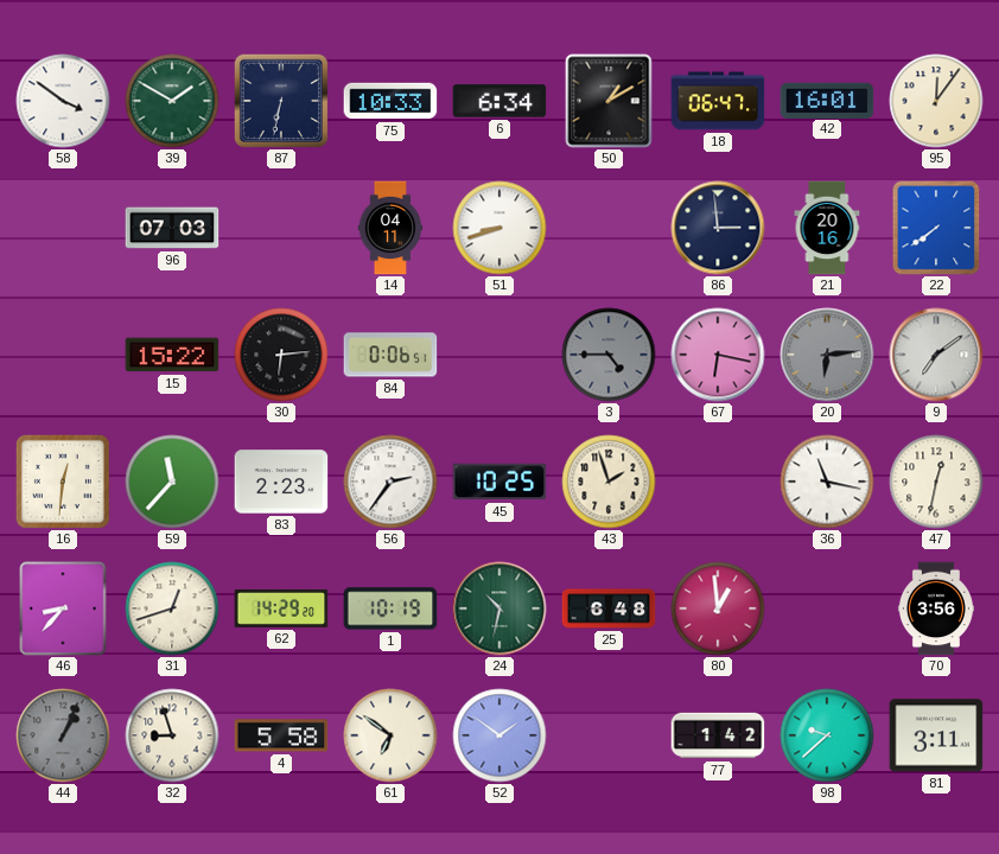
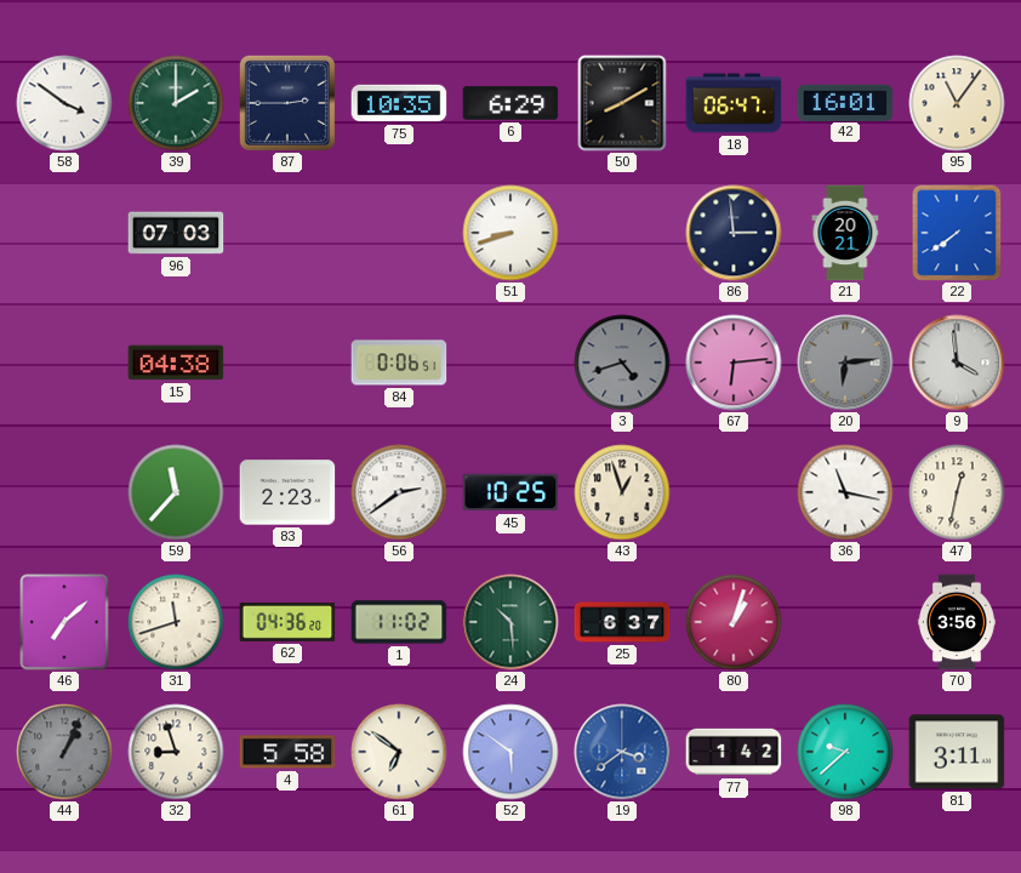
39: 1:50 -> 2:00 (176, 103)
87: 6:32 -> 2:45 (286, 102)
75: 10:33 -> 10:35 (399, 103)
6: 6:34 -> 6:29 (510, 103)
50: 1:10 -> 8:10 (622, 103)
95: 12:06 -> 11:06 (957, 103)
14: 04:11 -> none (390, 228)
21: 20:16 -> 20:21 (845, 233)
15: 15:22 -> 04:38 (176, 363)
30: 6:14 -> none (281, 355)
3: 4:45 -> 4:42 (622, 363)
67: 6:17 -> 6:14 (734, 363)
9: 7:09 -> 3:59 (957, 363)
16: 12:31 -> none (63, 482)
56: 2:36 -> 2:39 (399, 492)
43: 1:57 -> 12:57 (622, 492)
46: 8:37 -> 7:08 (64, 622)
31: 12:42 -> 11:42 (176, 622)
62: 14:29 -> 04:36 (287, 622)
1: 10:19 -> 11:02 (399, 622)
24: 10:32 -> 10:29 (510, 622)
25: 6:48 -> 6:37 (622, 622)
80: 12:59 -> 1:03 (734, 622)
52: 1:51 -> 5:51 (510, 752)
19: none -> 3:39 (622, 752)
